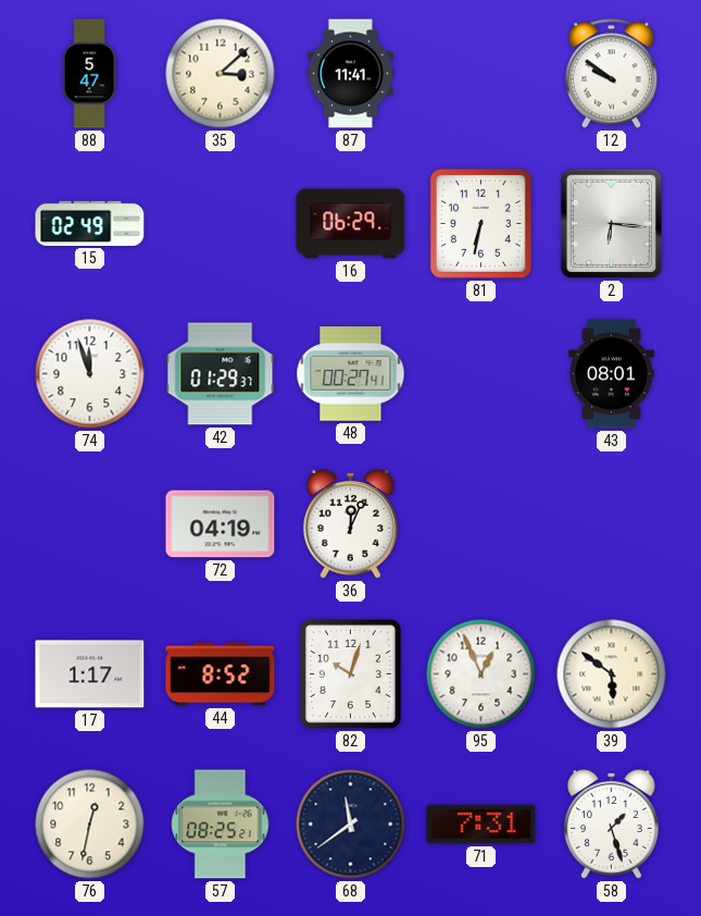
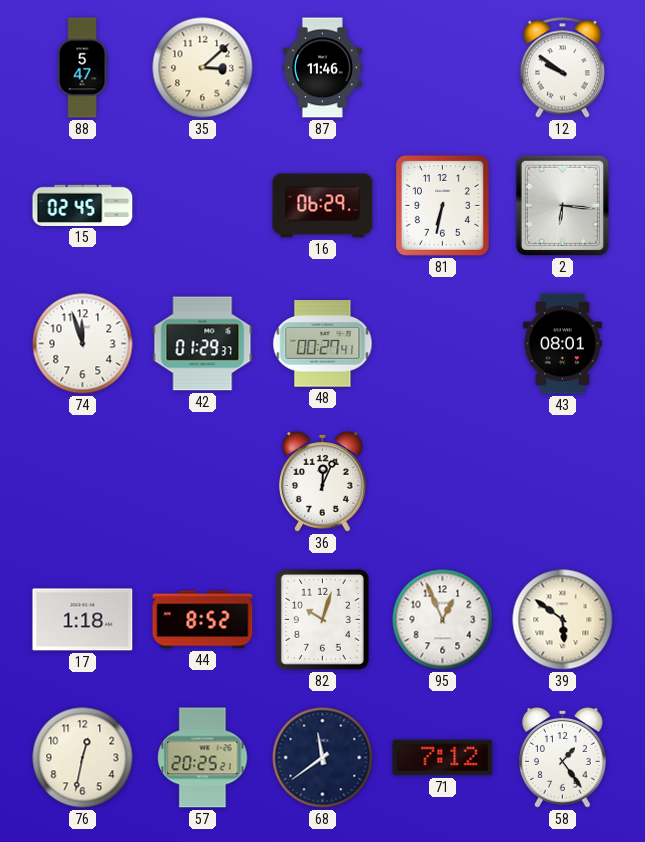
87: 11:41 -> 11:46 (322, 68)
15: 02:49 -> 02:45 (83, 205)
72: 04:19 -> none (221, 524)
17: 1:17 -> 1:18 (83, 620)
57: 08:25 -> 20:25 (203, 758)
71: 7:31 -> 7:12 (443, 758)
58: 1:27 -> 1:24 (562, 758)
